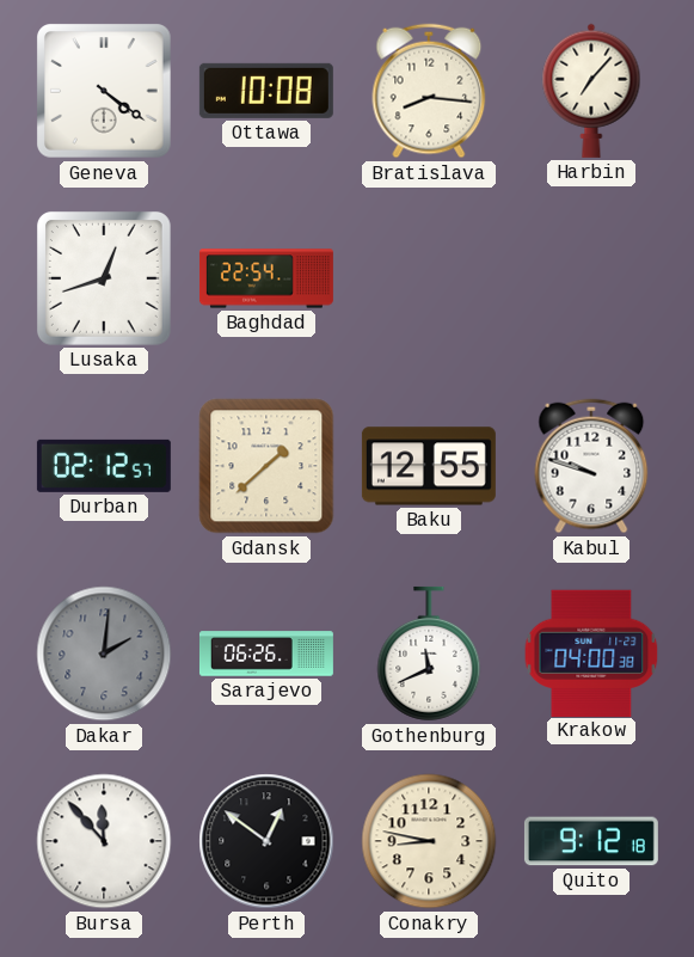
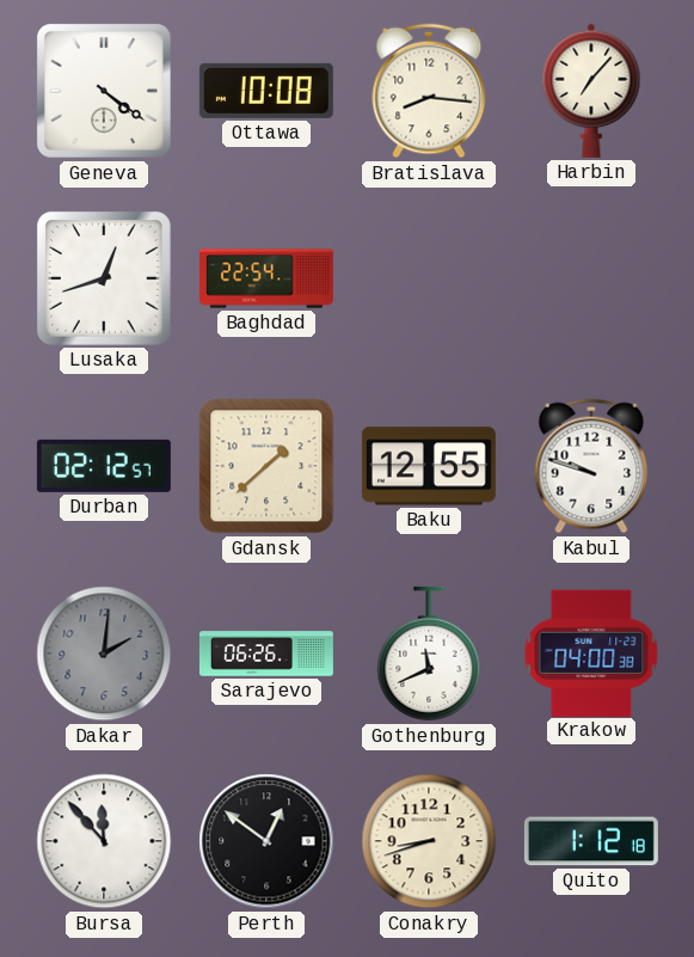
Conakry: 8:47 -> 8:42 (429, 841)
Quito: 9:12 -> 1:12 (591, 841)
